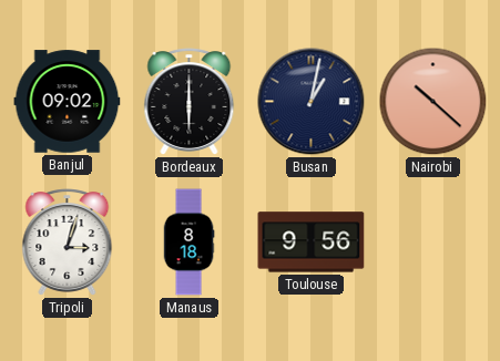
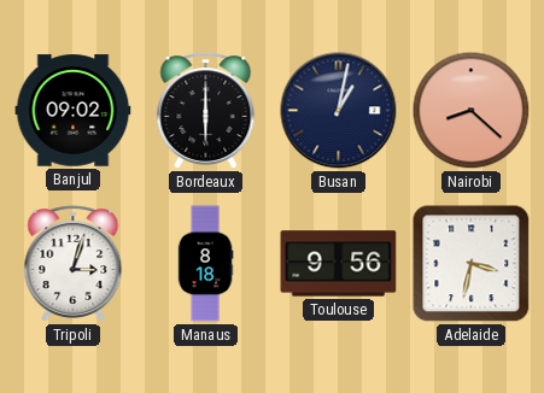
Nairobi: 10:22 -> 8:22 (472, 111)
Adelaide: none -> 3:32 (472, 264)
